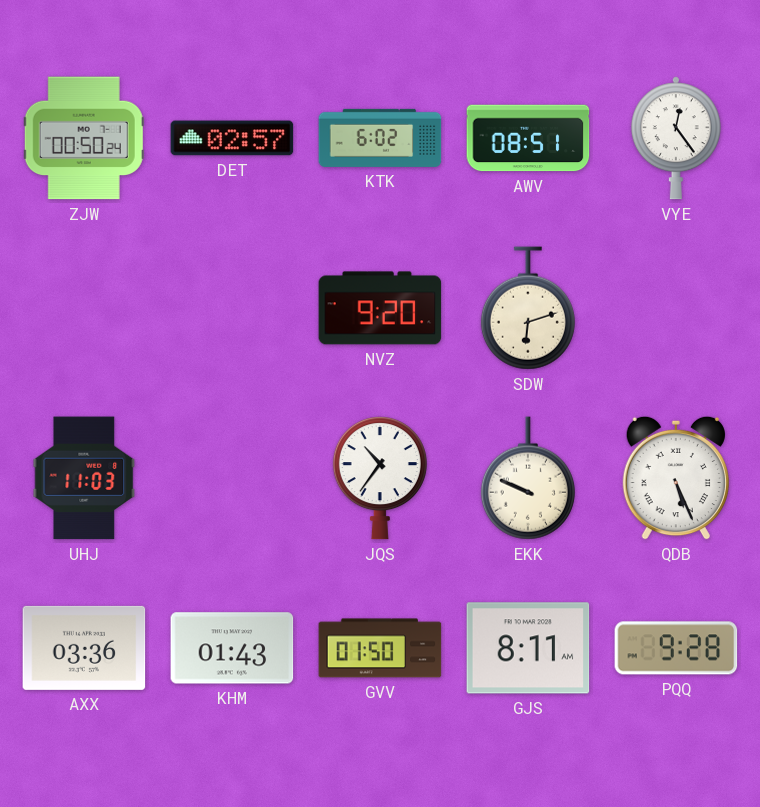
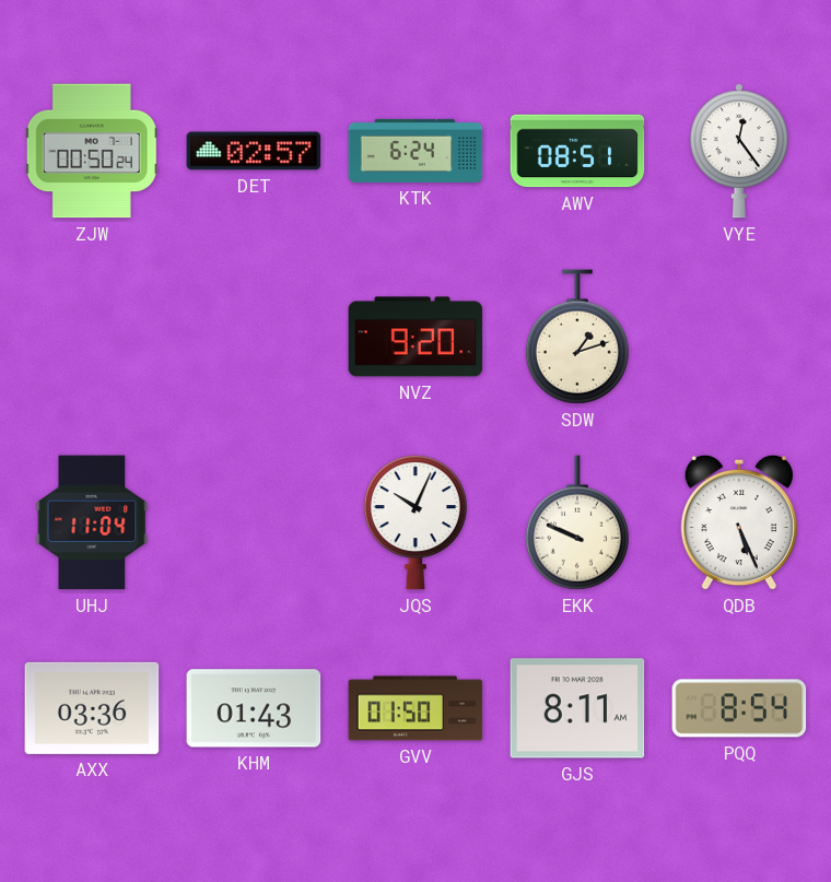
KTK: 6:02 -> 6:24 (415, 151)
SDW: 6:12 -> 1:12 (577, 337)
UHJ: 11:03 -> 11:04 (92, 522)
JQS: 10:36 -> 10:04 (415, 524)
PQQ: 9:28 -> 8:54 (739, 708)
